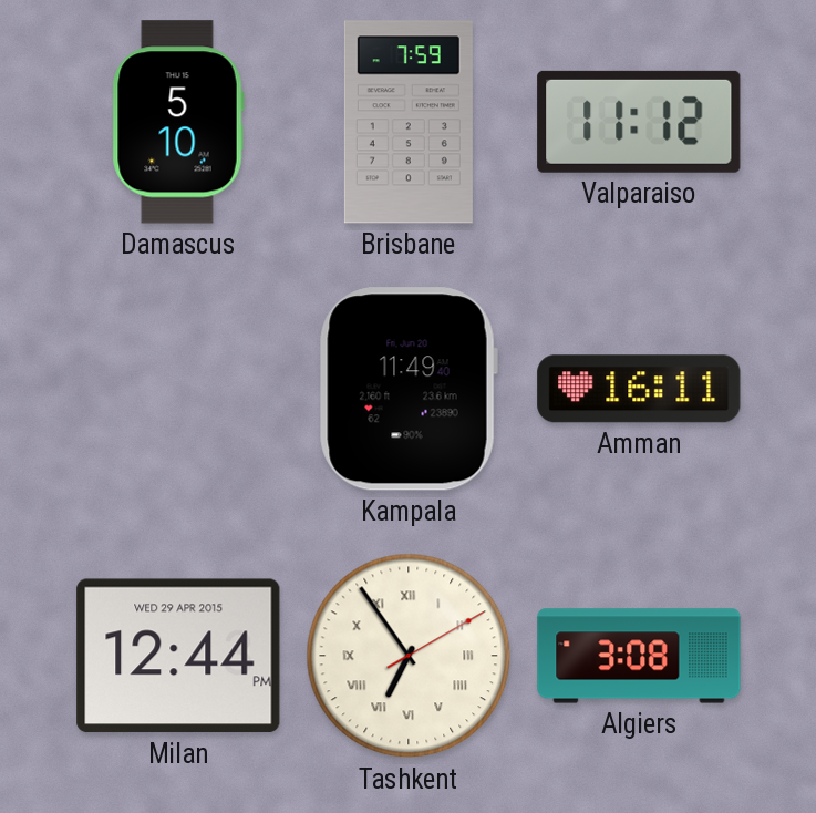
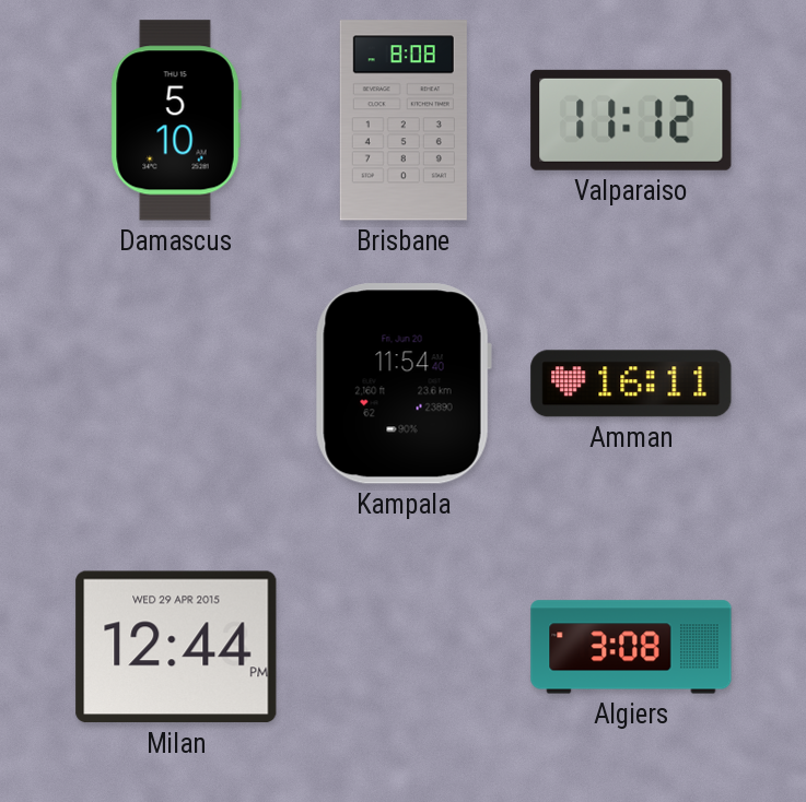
Brisbane: 7:59 -> 8:08 (404, 120)
Kampala: 11:49 -> 11:54 (404, 384)
Tashkent: 6:54 -> none (409, 656)
